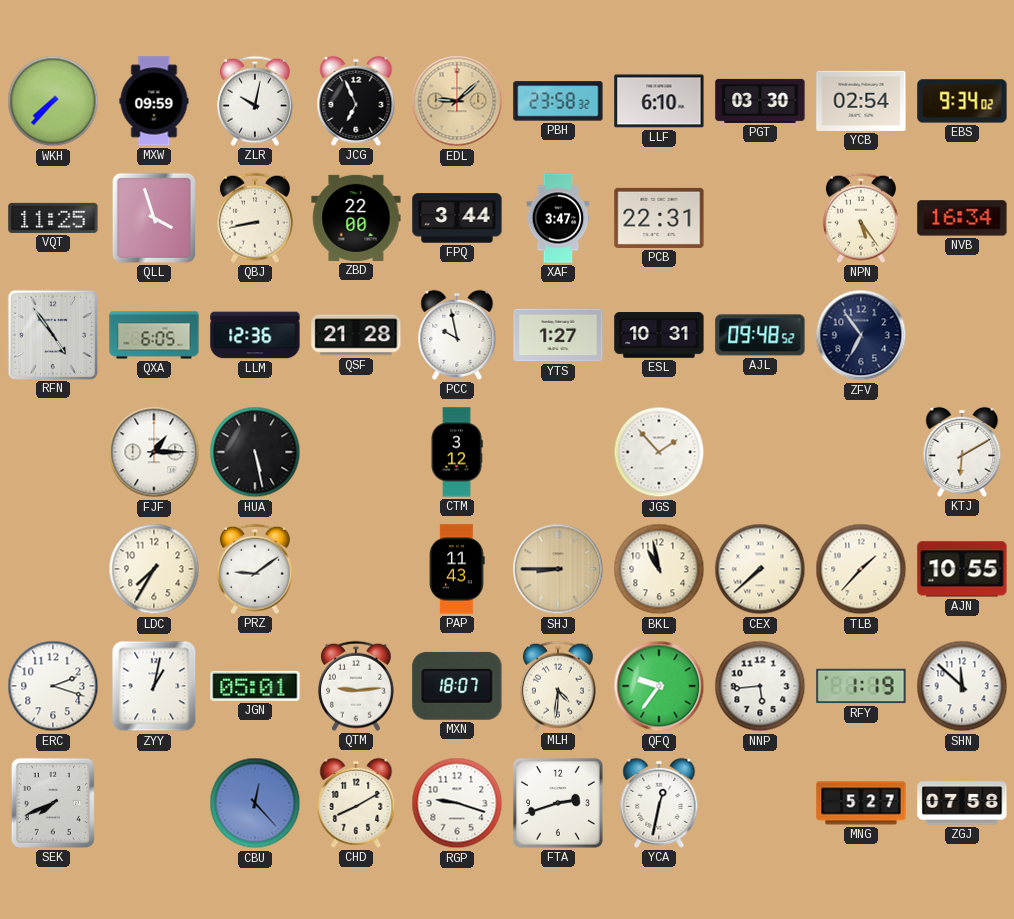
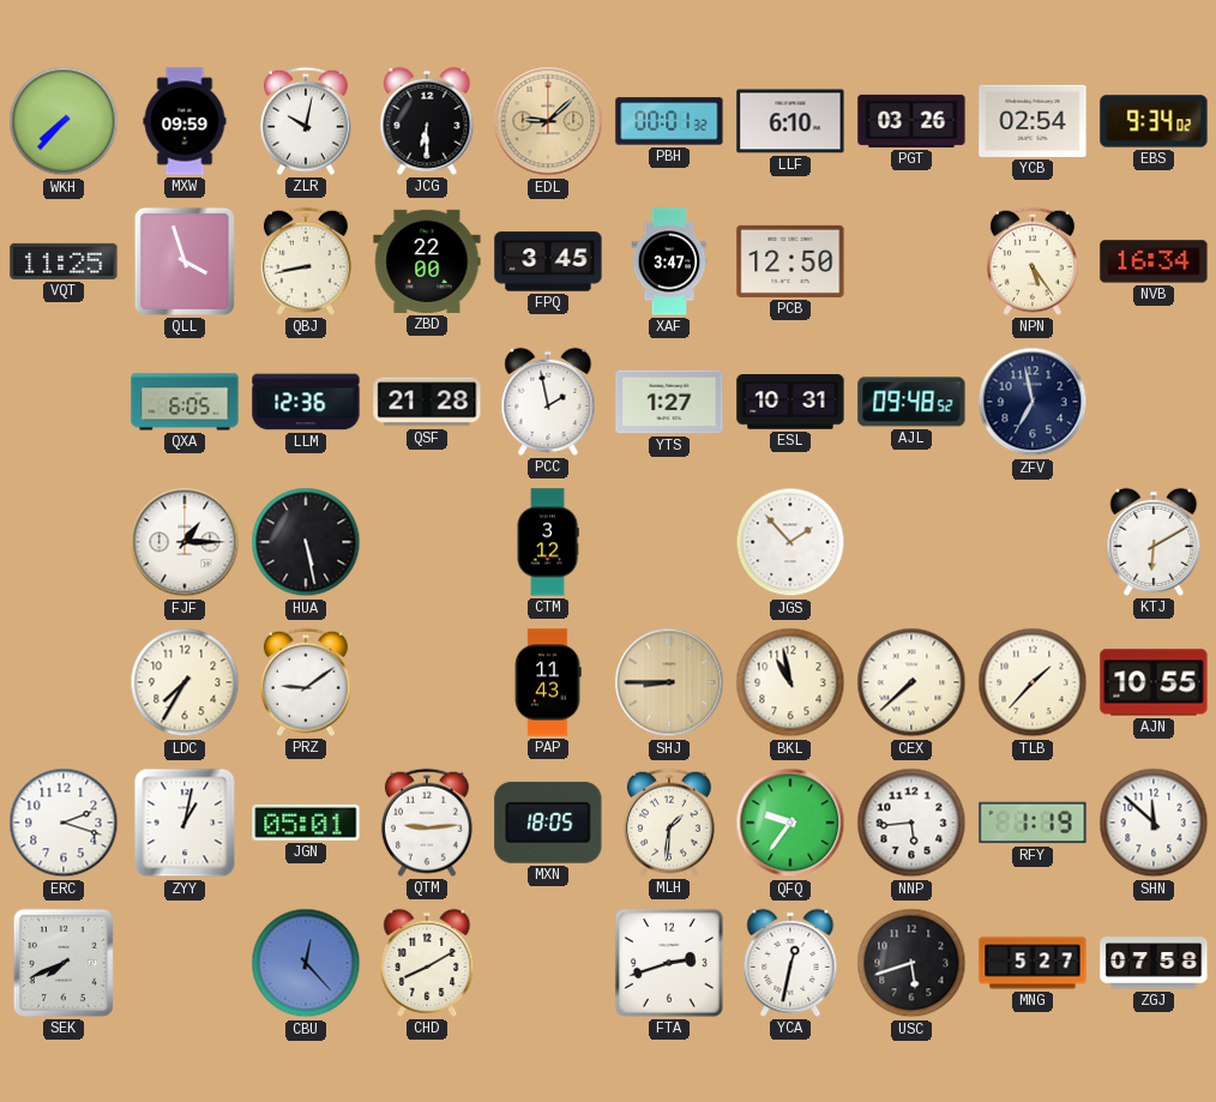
JCG: 6:56 -> 6:30 (427, 121)
PBH: 23:58 -> 00:01 (669, 121)
PGT: 03:30 -> 03:26 (911, 121)
FPQ: 3:44 -> 3:45 (548, 261)
PCB: 22:31 -> 12:50 (790, 261)
RFN: 4:54 -> none (52, 334)
PCC: 9:58 -> 1:58 (548, 402)
ZFV: 6:54 -> 6:58 (1033, 402)
MXN: 18:07 -> 18:05 (548, 823)
MLH: 4:31 -> 1:31 (669, 823)
RGP: 9:18 -> none (457, 803)
USC: none -> 5:42 (911, 963)
